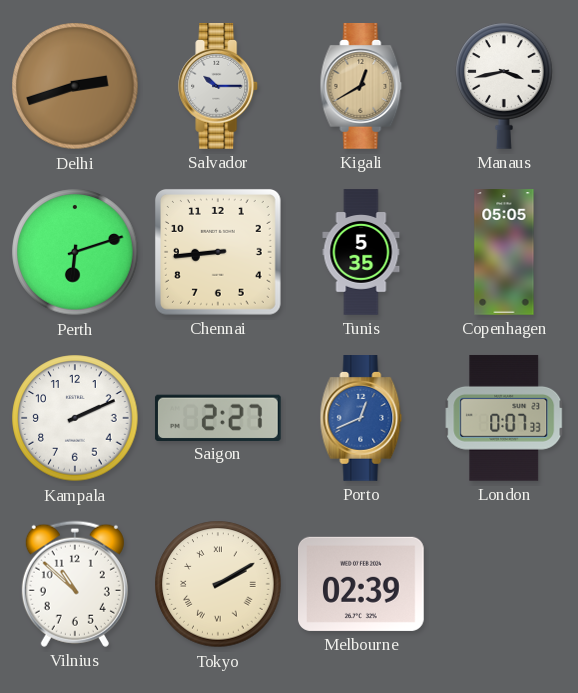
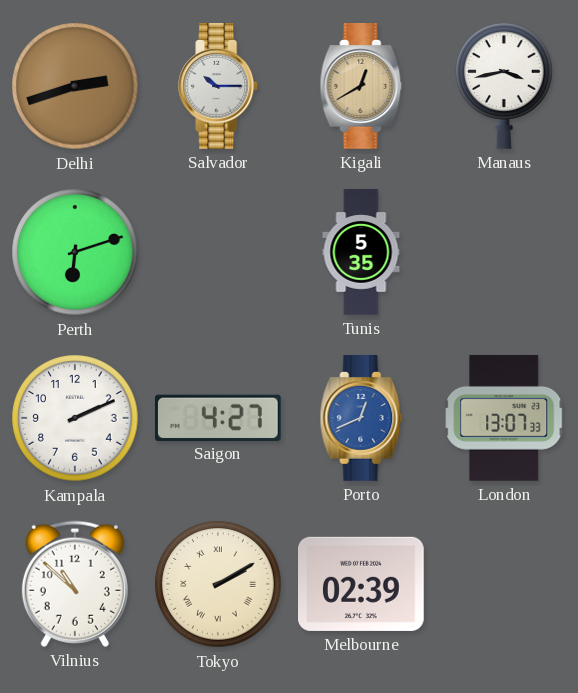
Chennai: 8:44 -> none (218, 252)
Copenhagen: 05:05 -> none (504, 252)
Saigon: 2:27 -> 4:27 (218, 417)
London: 0:07 -> 13:07 (505, 418)
